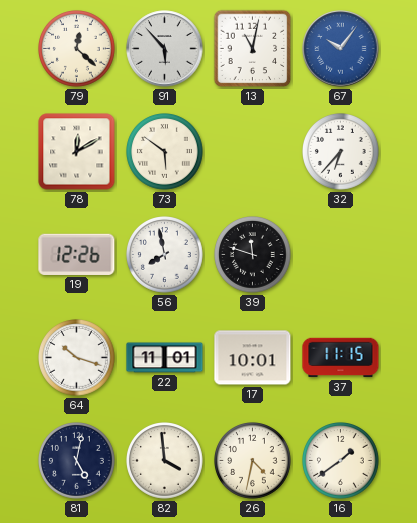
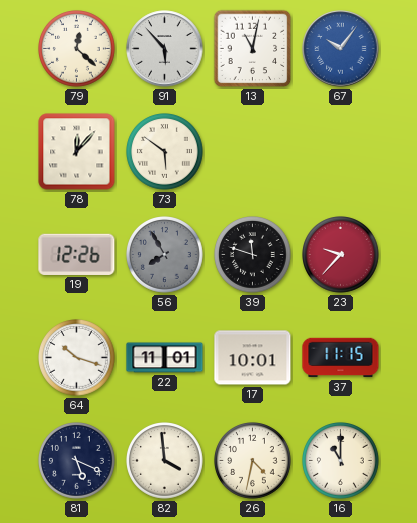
78: 12:10 -> 12:07 (77, 152)
32: 6:37 -> none (341, 152)
56: 7:58 -> 7:55 (165, 255)
56 dial: white -> grey (165, 255)
23: none -> 9:37 (341, 255)
81: 5:02 -> 5:19 (77, 461)
16: 1:39 -> 11:00 (341, 461)
